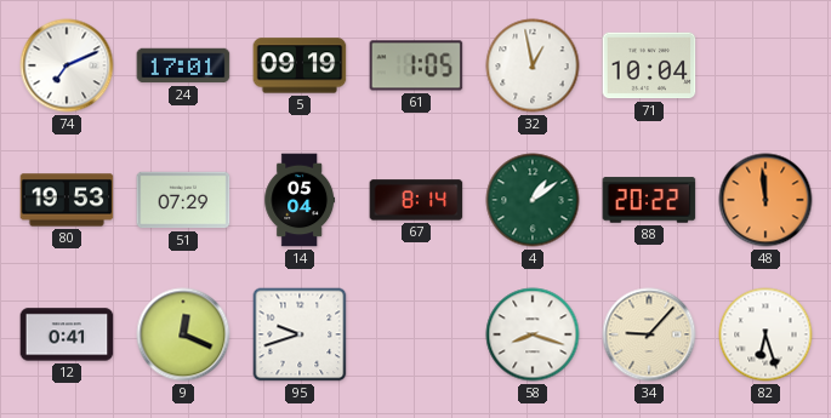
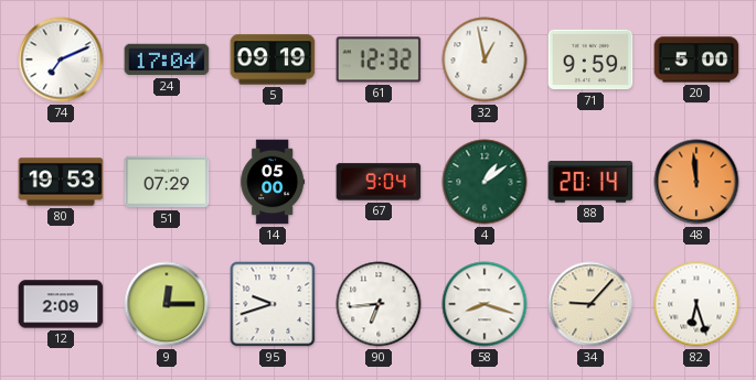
24: 17:01 -> 17:04 (167, 59)
61: 1:05 -> 12:32 (379, 59)
71: 10:04 -> 9:59 (590, 59)
20: none -> 5:00 (696, 59)
14: 05:04 -> 05:00 (273, 182)
67: 8:14 -> 9:04 (379, 182)
88: 20:22 -> 20:14 (590, 182)
12: 0:41 -> 2:09 (61, 304)
9: 12:19 -> 12:15 (167, 304)
90: none -> 6:44 (379, 304)
